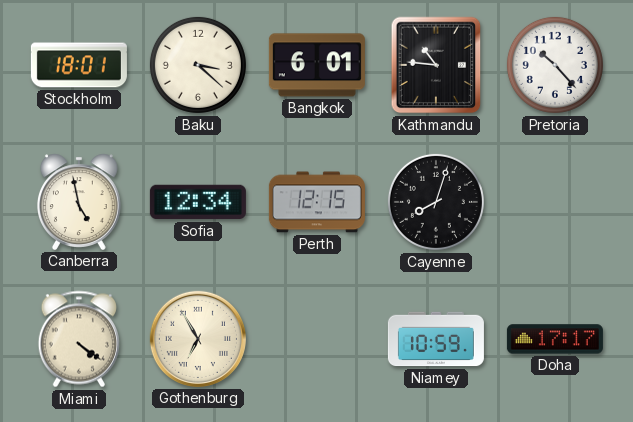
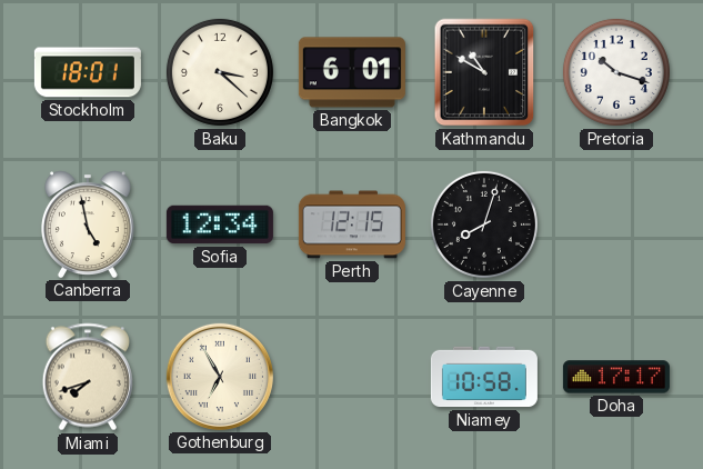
Kathmandu: 10:46 -> 10:50 (484, 72)
Pretoria: 10:23 -> 10:18 (616, 72)
Miami: 4:21 -> 7:42 (88, 377)
Niamey: 10:59 -> 10:58 (484, 377)
